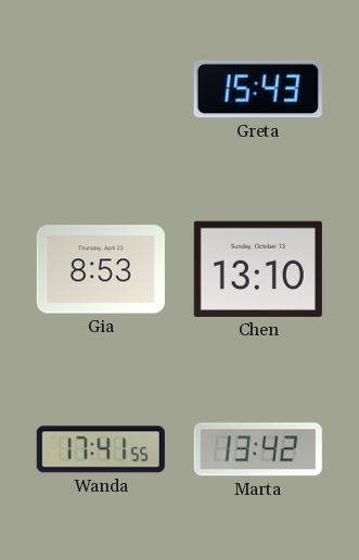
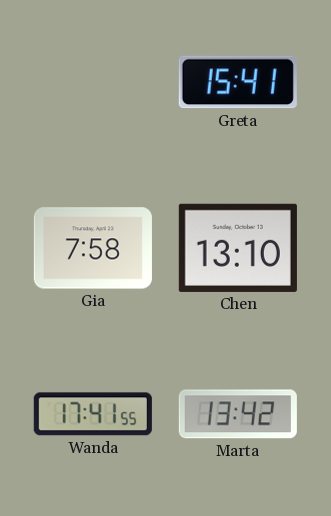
Greta: 15:43 -> 15:41 (238, 82)
Gia: 8:53 -> 7:58 (93, 248)
